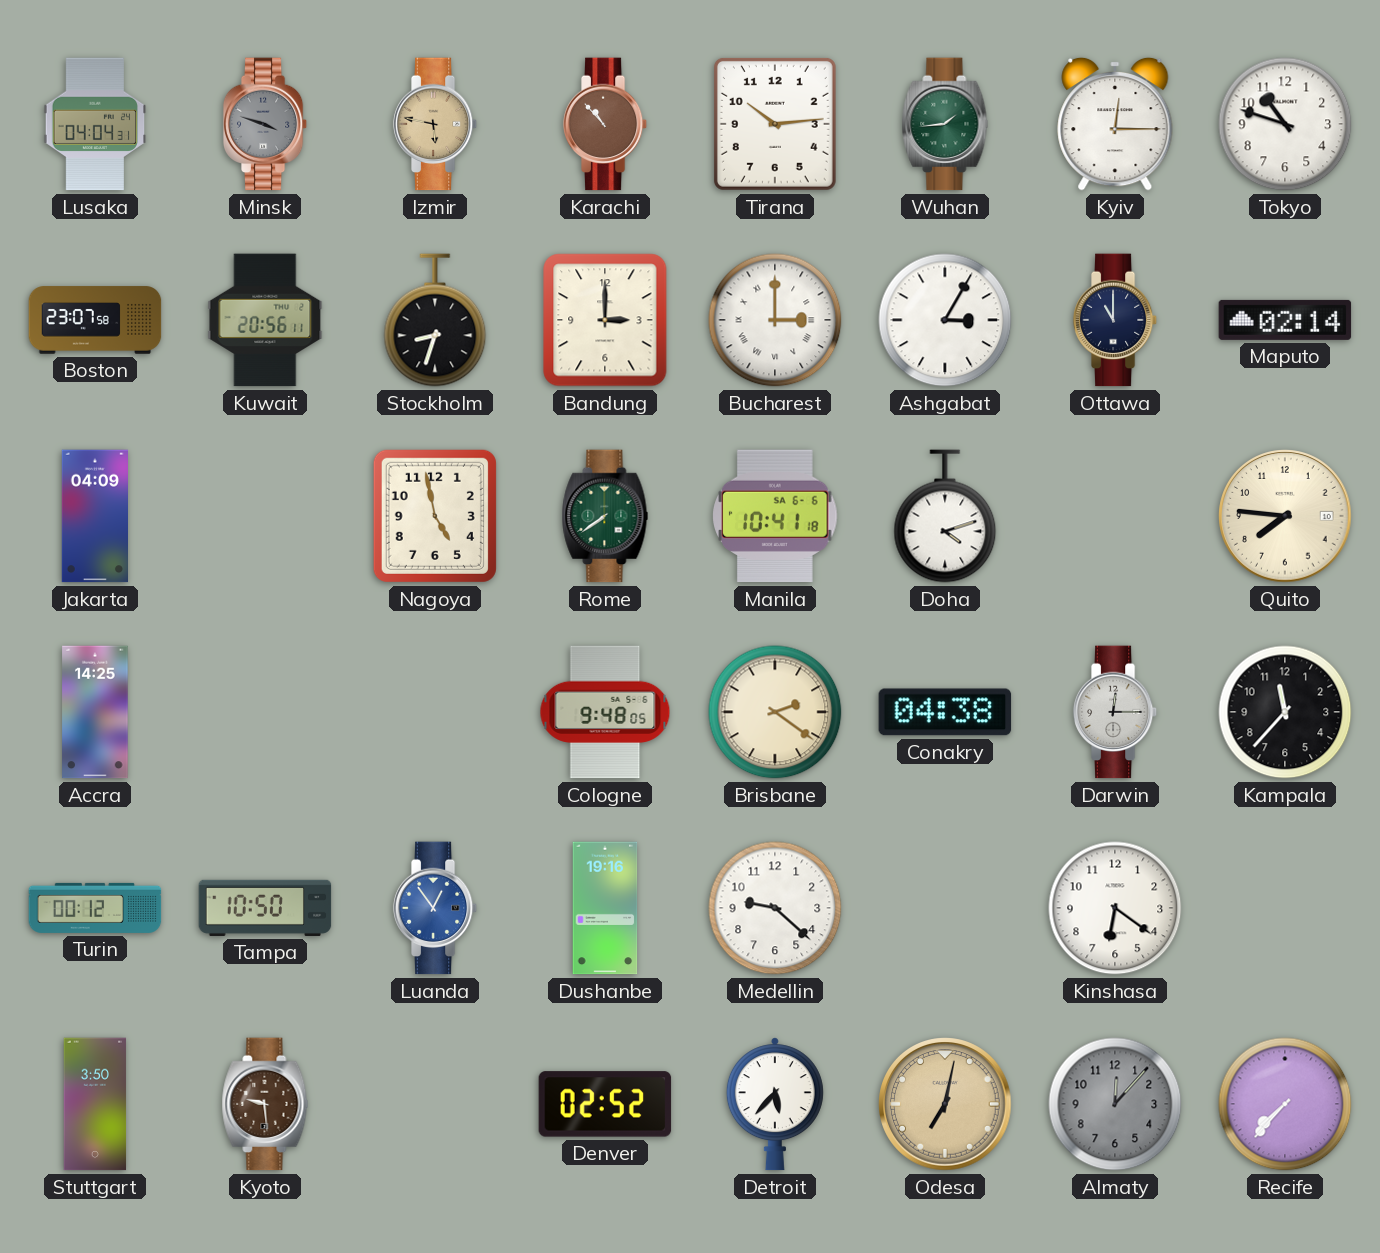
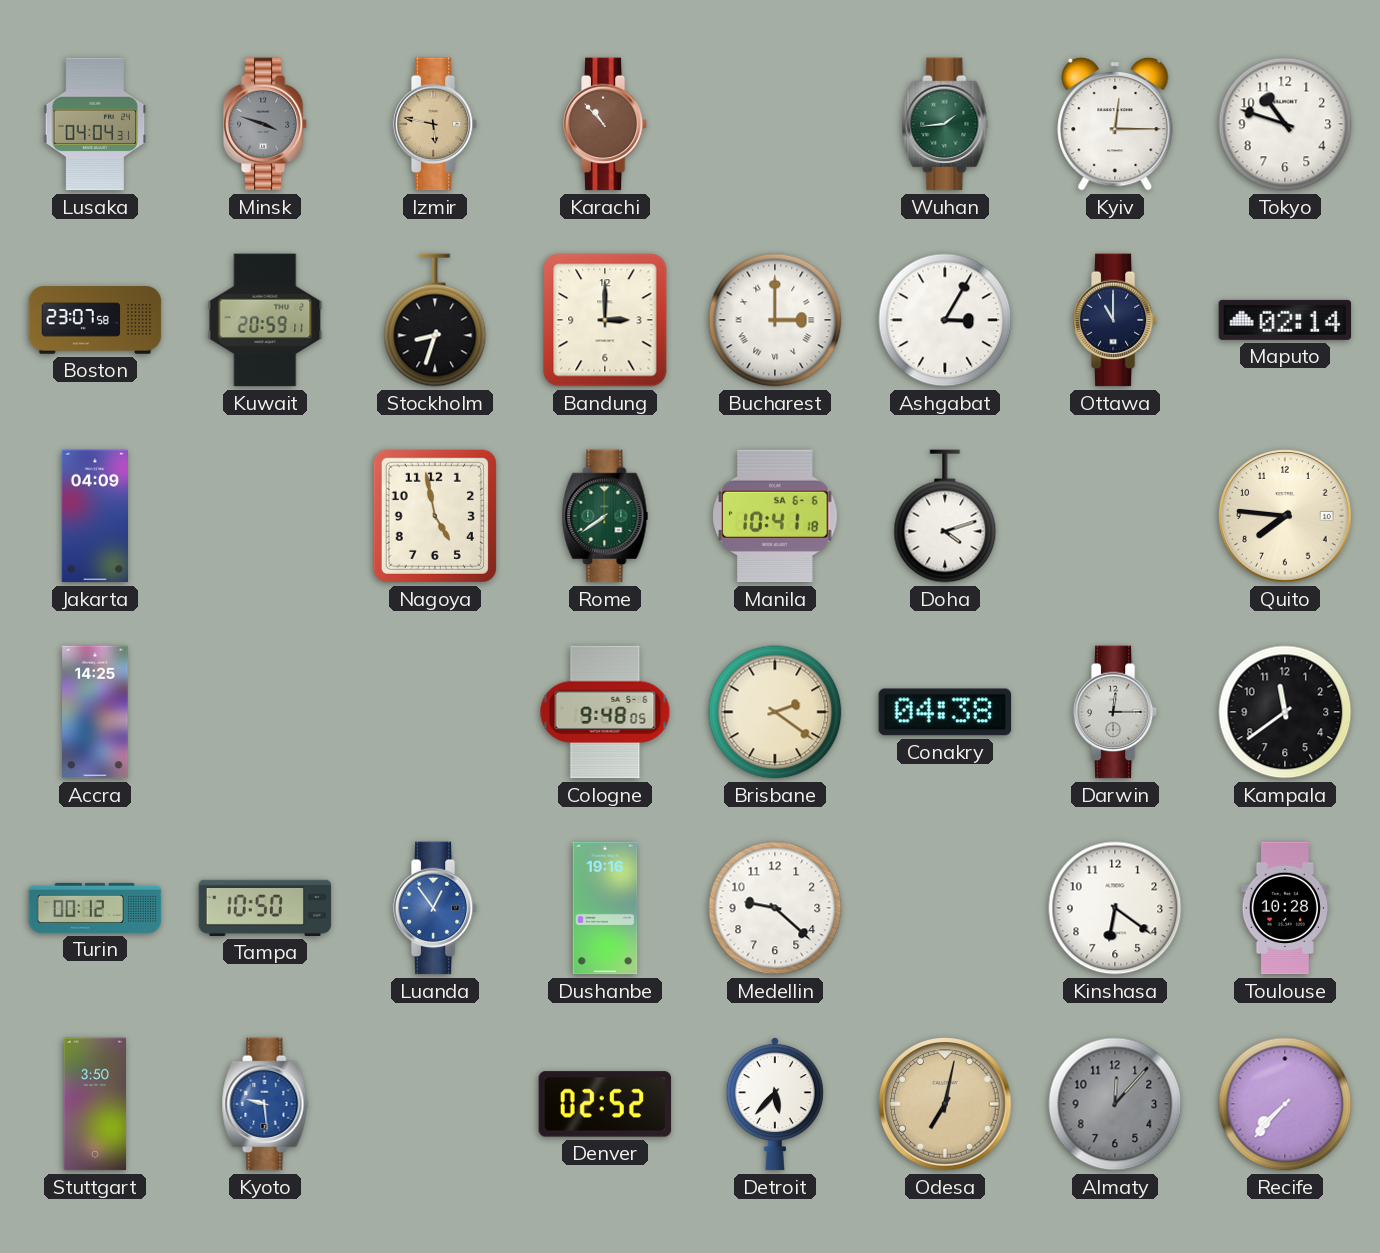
Tirana: 10:14 -> none (775, 124)
Kuwait: 20:56 -> 20:59 (265, 320)
Kampala: 11:37 -> 11:39 (1285, 712)
Toulouse: none -> 10:28 (1284, 908)
Kyoto dial: brown -> blue (265, 1104)
